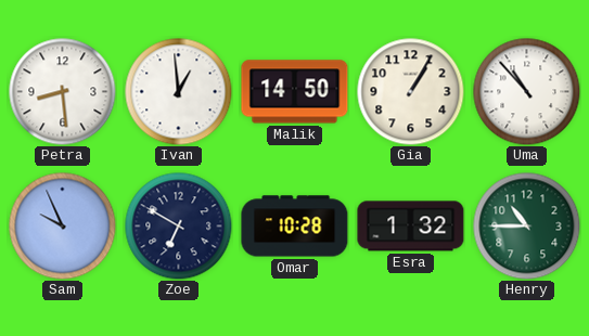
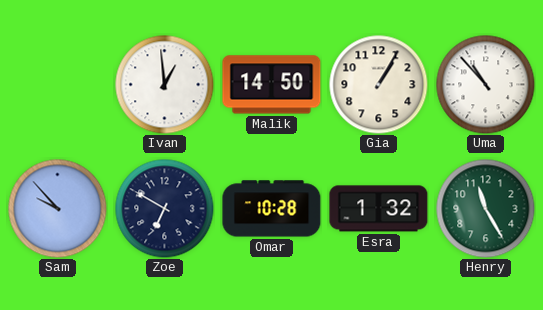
Petra: 8:29 -> none (63, 92)
Sam: 9:56 -> 9:53 (58, 209)
Henry: 10:45 -> 11:25 (486, 209)
